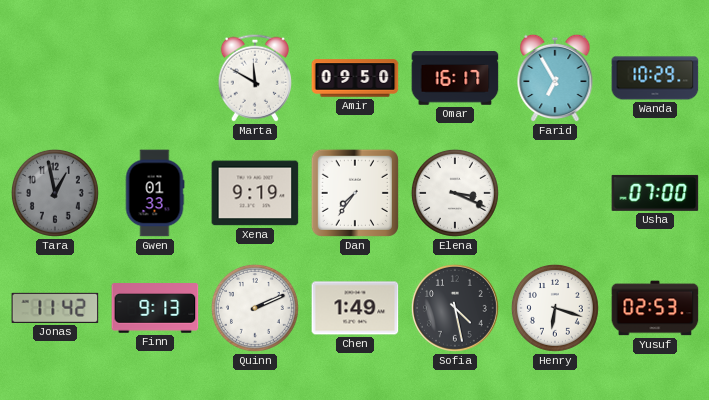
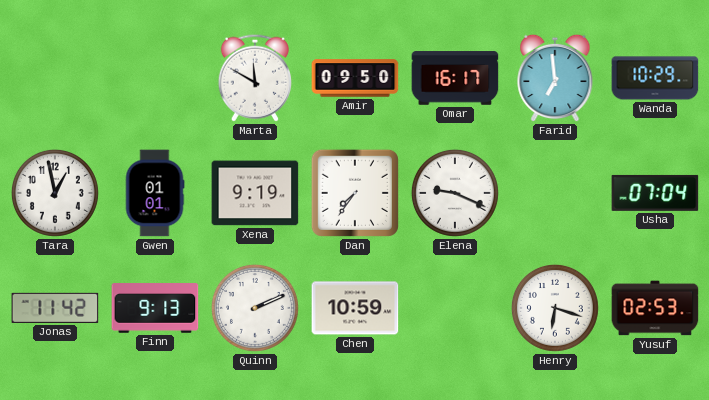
Farid: 6:55 -> 6:59 (555, 78)
Tara dial: grey -> white (55, 193)
Gwen: 01:33 -> 01:01 (155, 193)
Elena: 3:19 -> 9:19 (455, 193)
Usha: 07:00 -> 07:04 (655, 193)
Chen: 1:49 -> 10:59 (355, 308)
Sofia: 4:28 -> none (455, 308)
